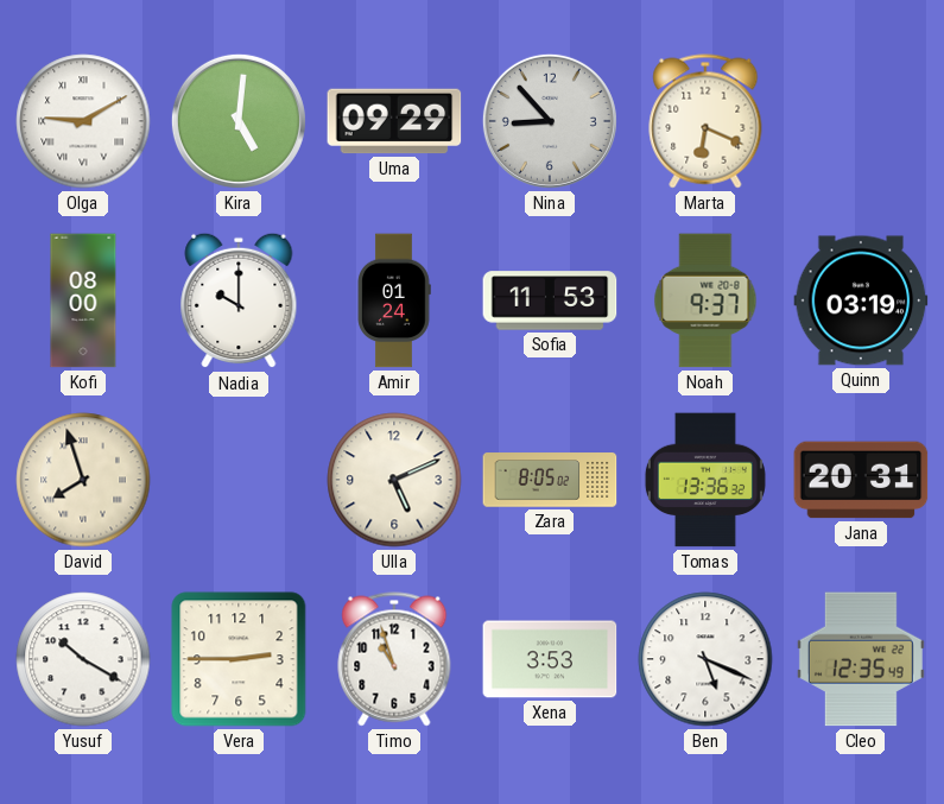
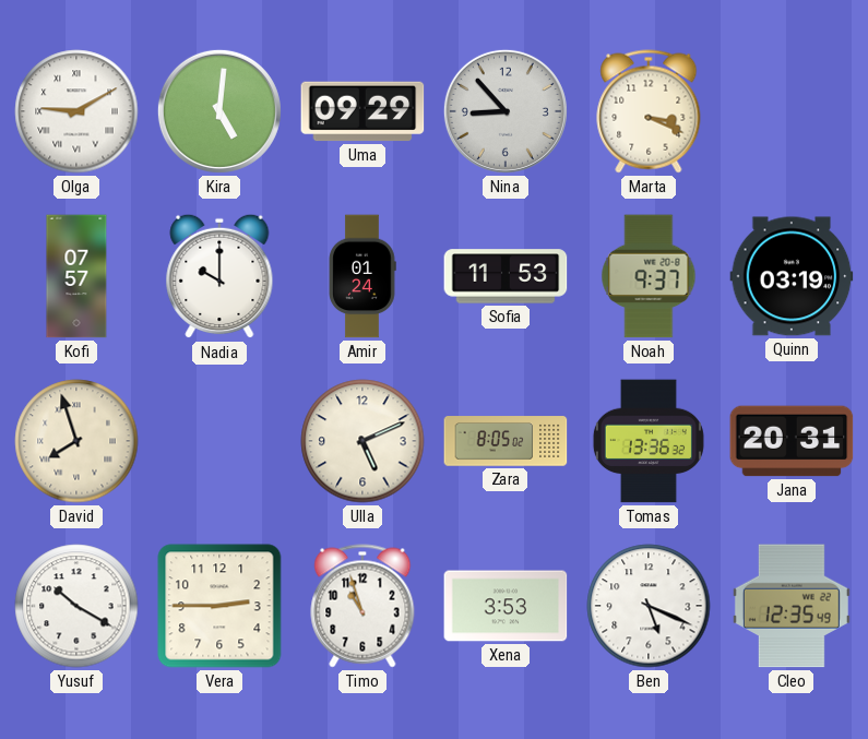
Marta: 6:19 -> 3:19 (649, 111)
Kofi: 08:00 -> 07:57 (76, 276)
